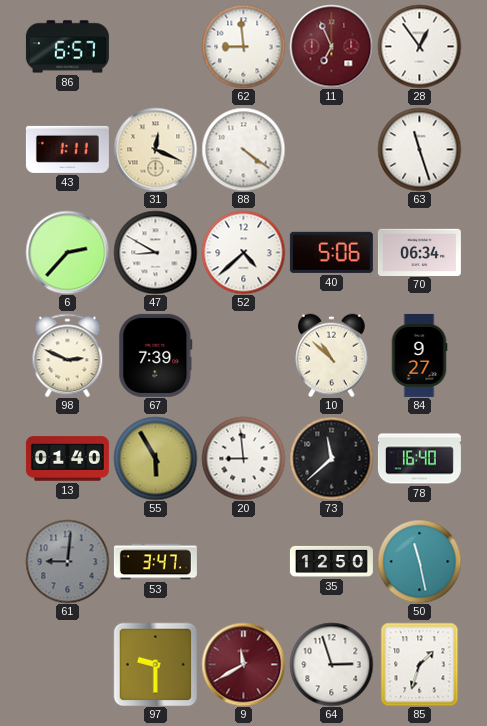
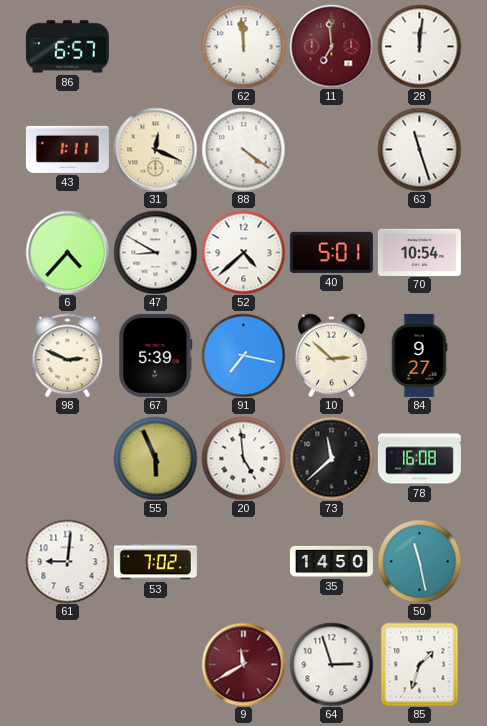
62: 8:59 -> 11:59 (243, 46)
11: 6:56 -> 6:59 (331, 46)
28: 12:54 -> 12:01 (419, 46)
6: 2:37 -> 4:37 (67, 252)
40: 5:06 -> 5:01 (331, 252)
70: 06:34 -> 10:54 (419, 252)
67: 7:39 -> 5:39 (156, 355)
91: none -> 7:17 (243, 355)
10: 10:52 -> 2:52 (332, 355)
13: 01:40 -> none (67, 459)
55: 5:55 -> 5:56 (155, 458)
20: 8:59 -> 4:59 (243, 458)
78: 16:40 -> 16:08 (419, 459)
61 dial: grey -> white (67, 561)
53: 3:47 -> 7:02 (155, 562)
35: 12:50 -> 14:50 (331, 561)
97: 9:30 -> none (155, 664)
